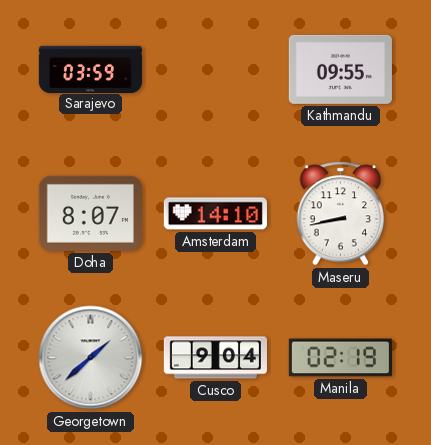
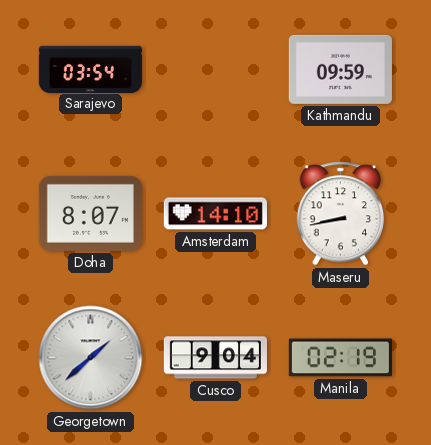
Sarajevo: 03:59 -> 03:54 (90, 69)
Kathmandu: 09:55 -> 09:59 (340, 69)
